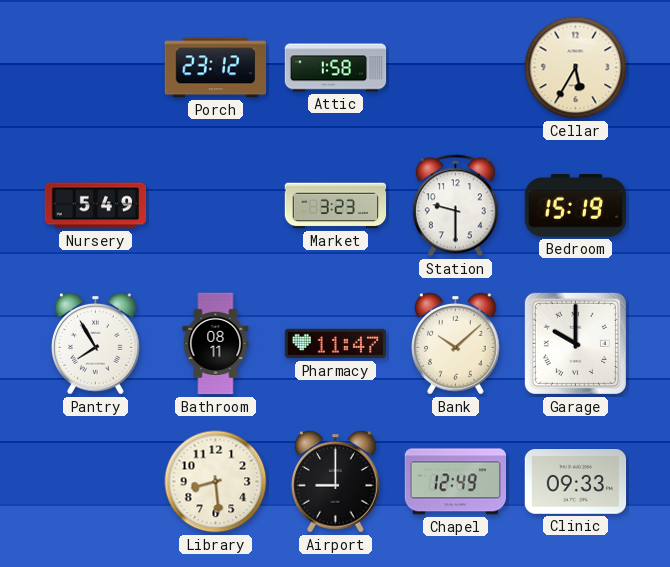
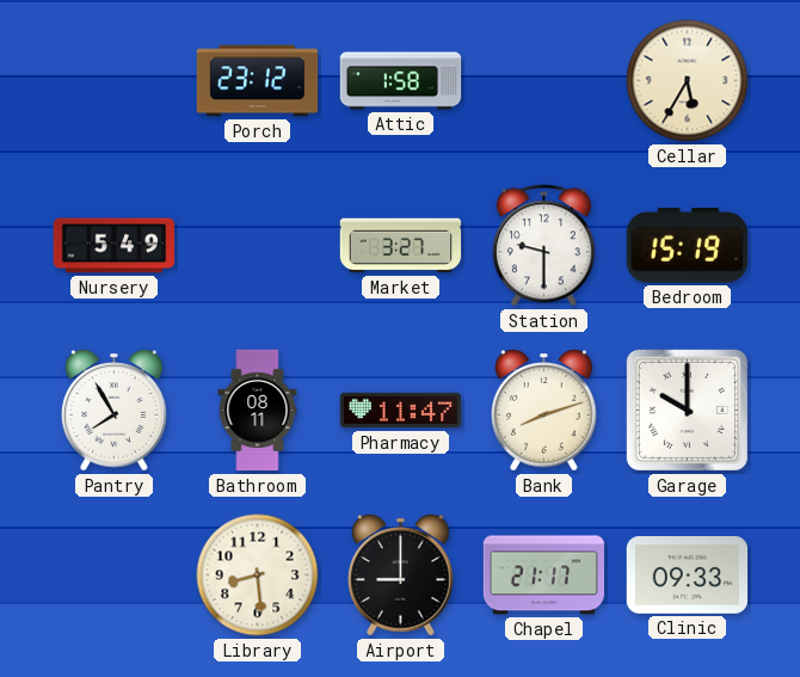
Market: 3:23 -> 3:27 (401, 246)
Bank: 10:08 -> 8:12 (544, 411)
Chapel: 12:49 -> 21:17 (544, 576)
